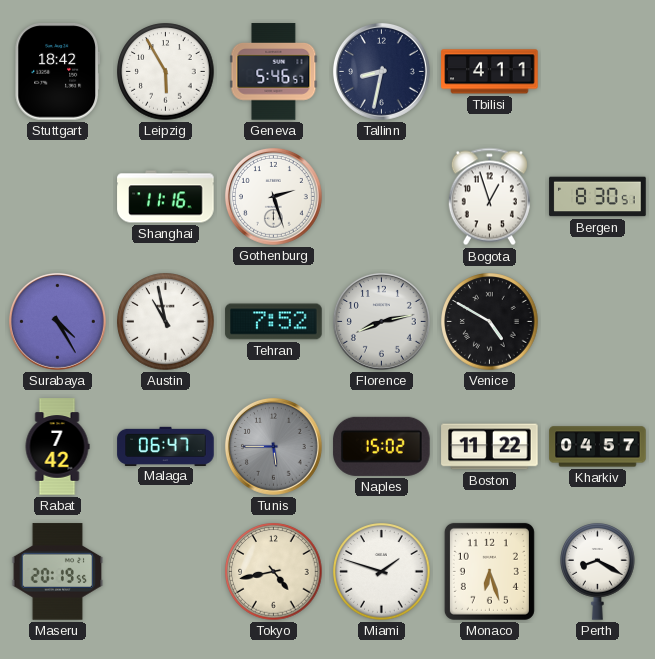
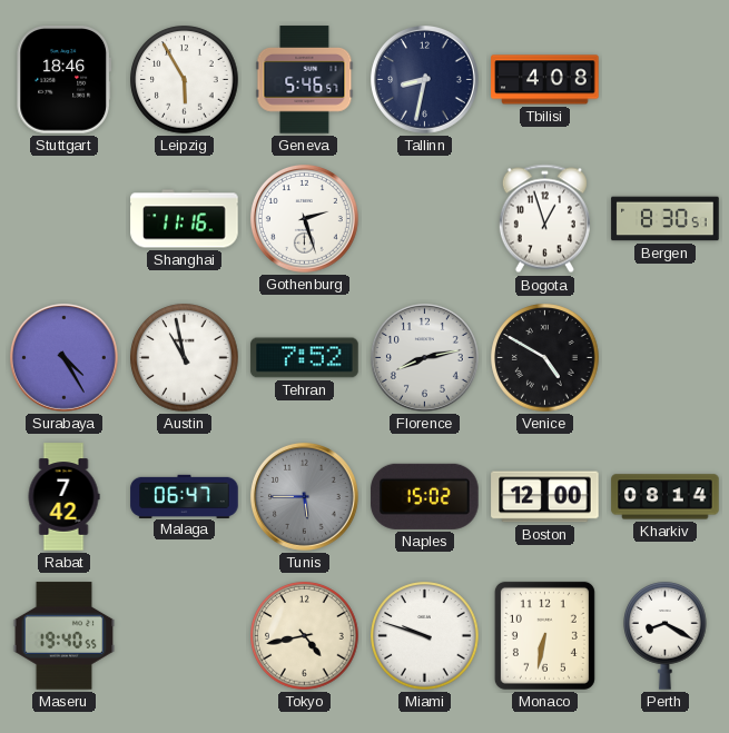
Stuttgart: 18:42 -> 18:46 (63, 80)
Tbilisi: 4:11 -> 4:08 (545, 80)
Boston: 11:22 -> 12:00 (545, 497)
Kharkiv: 04:57 -> 08:14 (666, 497)
Maseru: 20:19 -> 19:40 (65, 636)
Miami: 1:48 -> 9:48 (425, 636)
Monaco: 6:27 -> 6:32 (544, 635)
